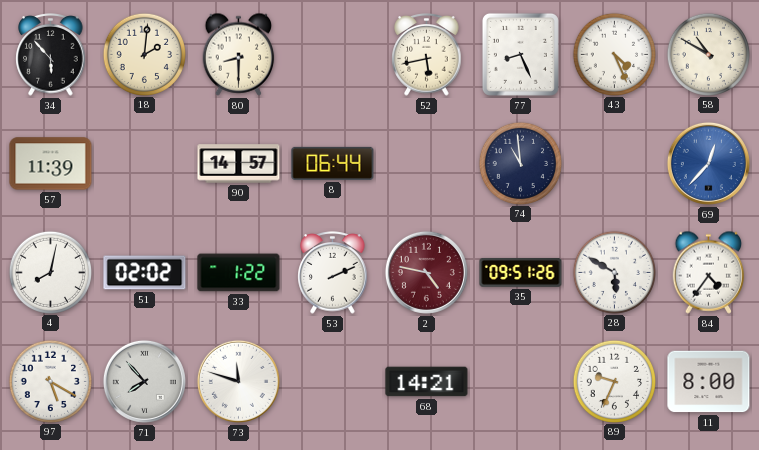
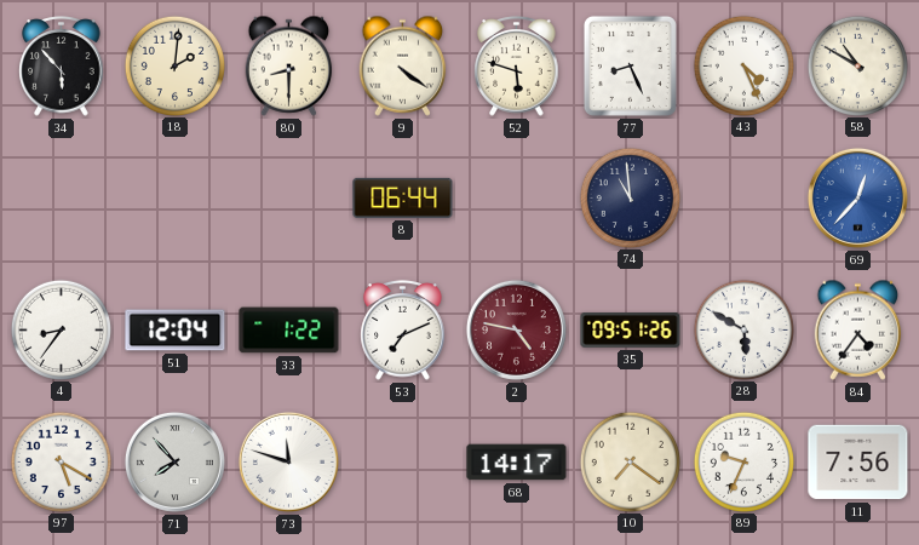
9: none -> 4:21 (403, 65)
52: 5:43 -> 5:48 (517, 67)
57: 11:39 -> none (51, 164)
90: 14:57 -> none (239, 164)
4: 8:02 -> 8:36 (61, 329)
51: 02:02 -> 12:04 (176, 331)
53: 2:11 -> 7:11 (403, 331)
68: 14:21 -> 14:17 (517, 463)
10: none -> 7:21 (630, 461)
11: 8:00 -> 7:56 (858, 463)
